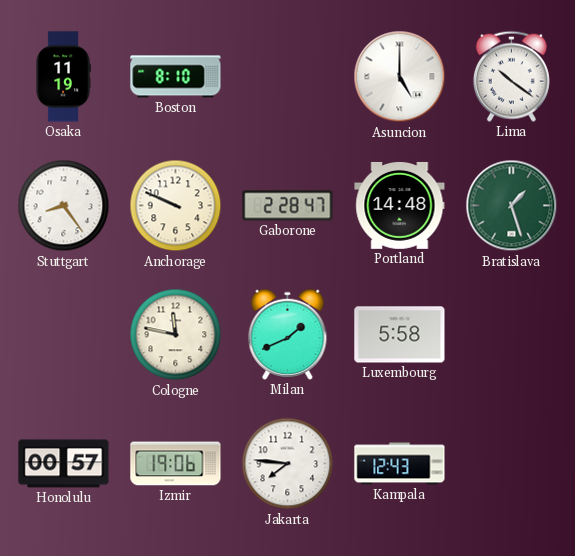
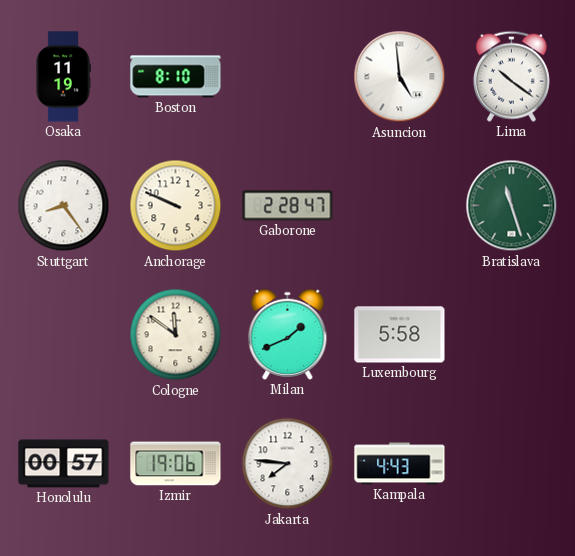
Asuncion: 5:00 -> 4:59 (400, 77)
Portland: 14:48 -> none (400, 205)
Bratislava: 1:27 -> 11:27 (512, 206)
Cologne: 11:47 -> 11:51 (176, 335)
Kampala: 12:43 -> 4:43 (400, 464)
